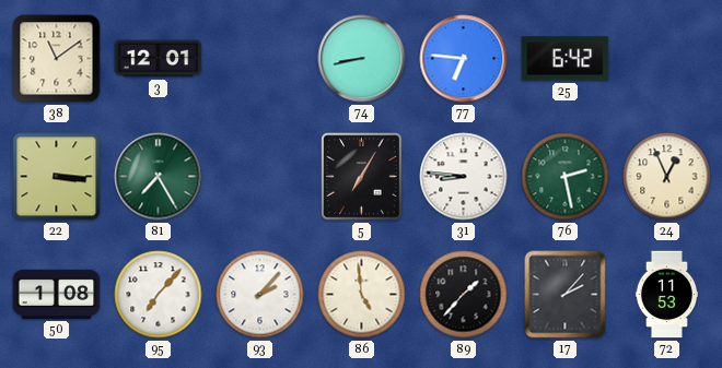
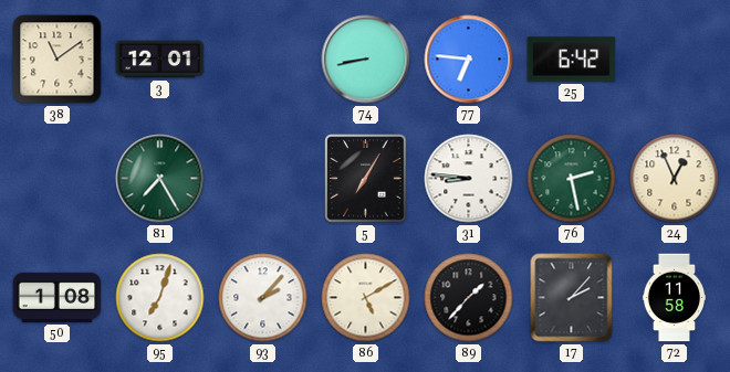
22: 3:16 -> none (57, 177)
95: 7:07 -> 7:03 (160, 298)
86: 4:59 -> 5:10 (366, 298)
72: 11:53 -> 11:58 (675, 298)
